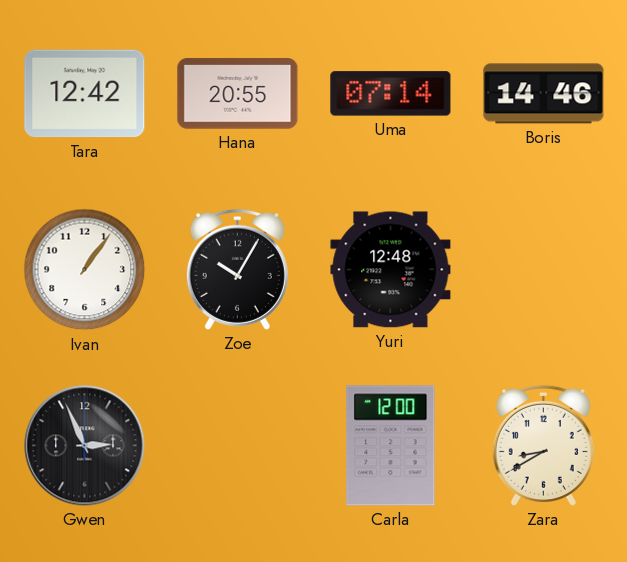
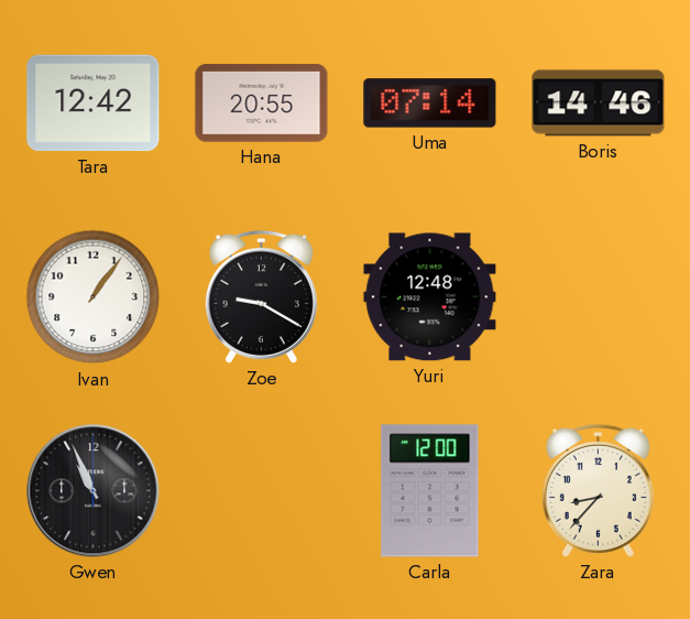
Zoe: 10:05 -> 9:20 (261, 296)
Gwen: 2:56 -> 10:56 (94, 491)
Zara: 8:40 -> 8:37 (598, 490)
